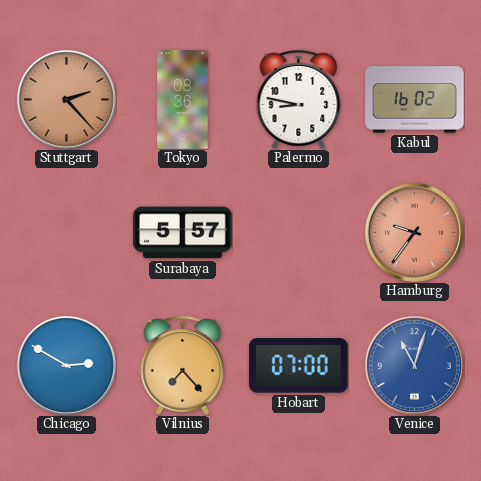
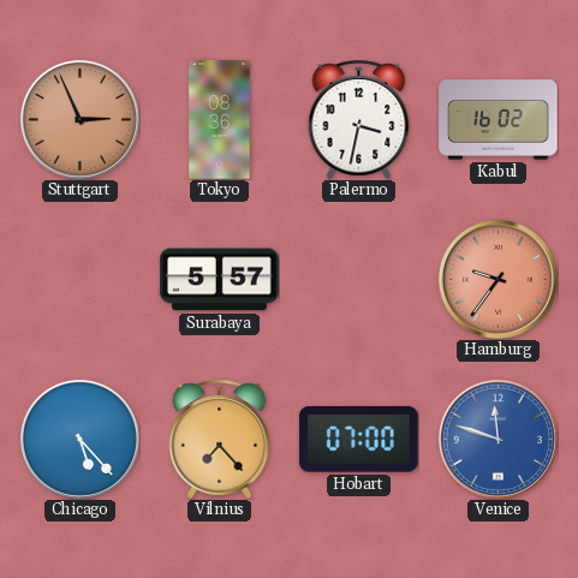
Stuttgart: 2:23 -> 2:56 (79, 119)
Palermo: 8:47 -> 3:32 (359, 119)
Chicago: 2:50 -> 5:23 (79, 439)
Venice: 11:03 -> 11:48 (497, 439)
